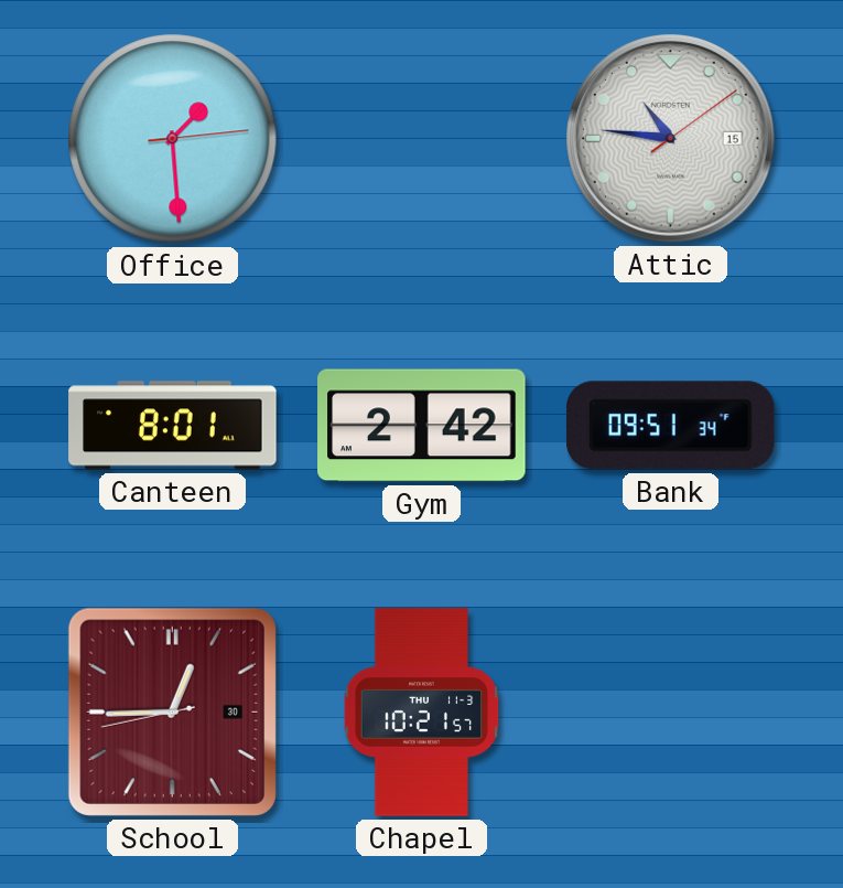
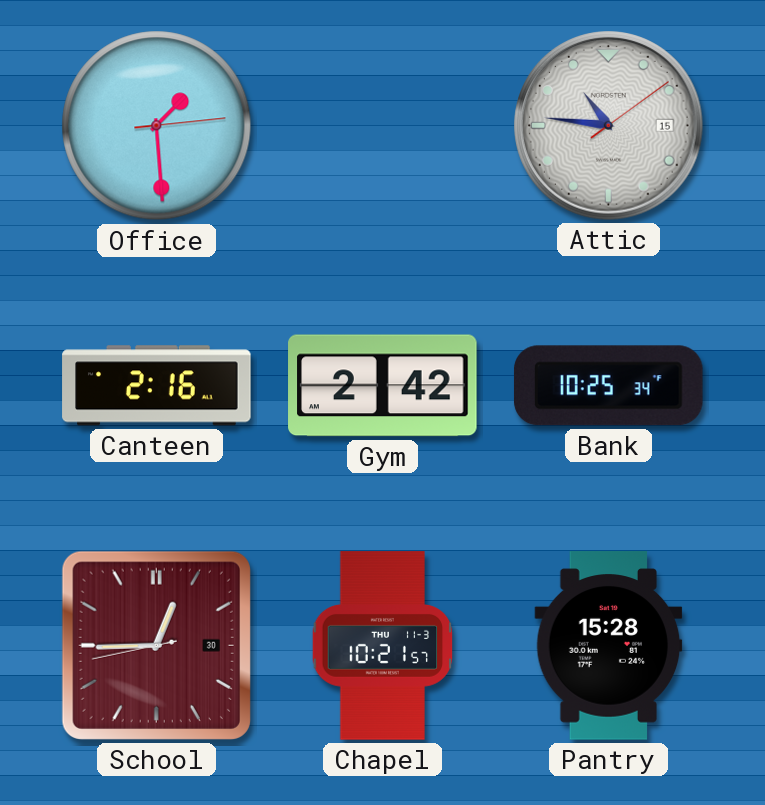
Canteen: 8:01 -> 2:16 (157, 386)
Bank: 09:51 -> 10:25 (608, 386)
Pantry: none -> 15:28 (609, 646)
